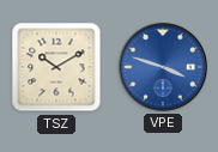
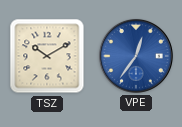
VPE: 3:48 -> 12:36 (136, 56)
